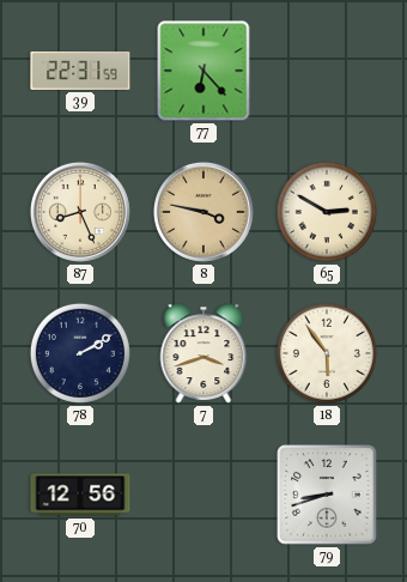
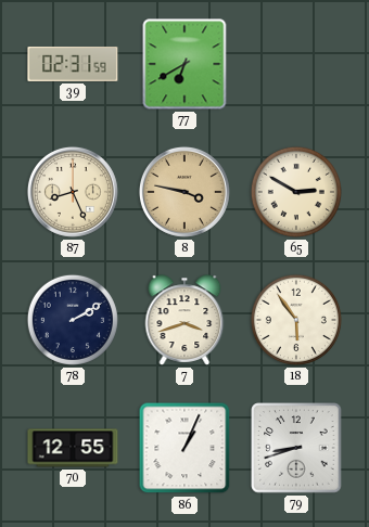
39: 22:31 -> 02:31 (73, 64)
77: 6:23 -> 6:40 (184, 64)
70: 12:56 -> 12:55 (73, 448)
86: none -> 1:04 (184, 448)
